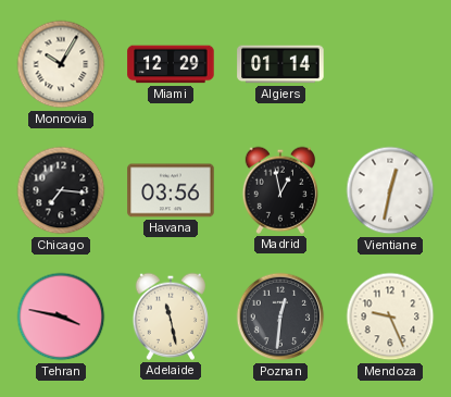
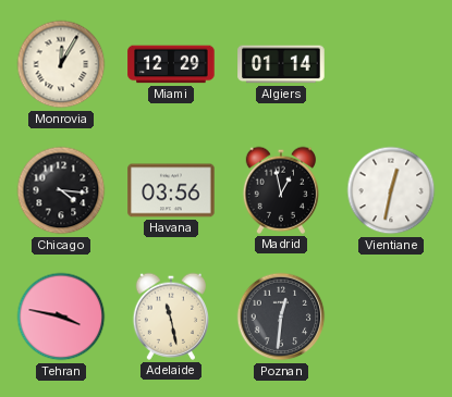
Monrovia: 10:05 -> 12:05 (61, 64)
Chicago: 7:16 -> 4:16 (61, 190)
Mendoza: 9:26 -> none (390, 317)
